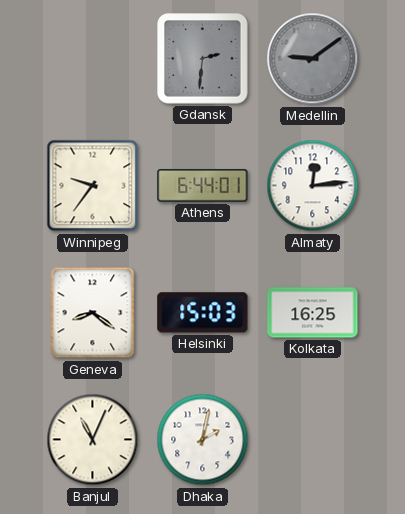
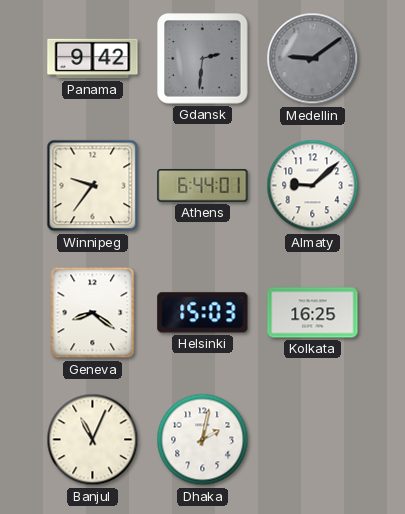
Panama: none -> 9:42 (93, 59)
Almaty: 12:14 -> 9:08 (313, 186)
